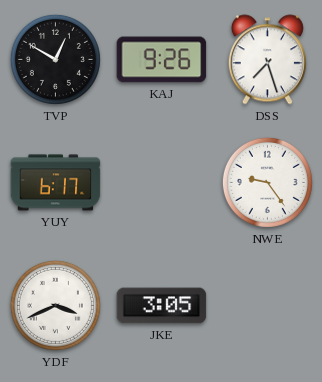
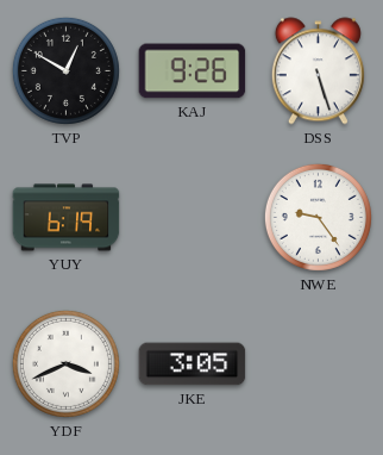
DSS: 7:27 -> 5:27 (318, 71)
YUY: 6:17 -> 6:19 (67, 218)
